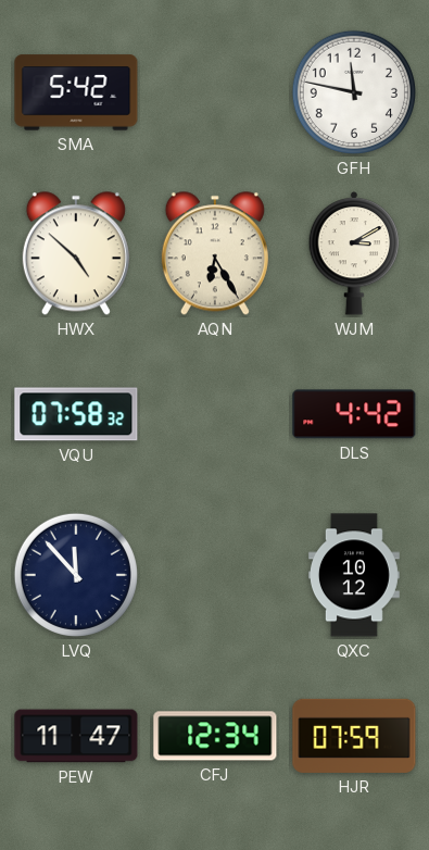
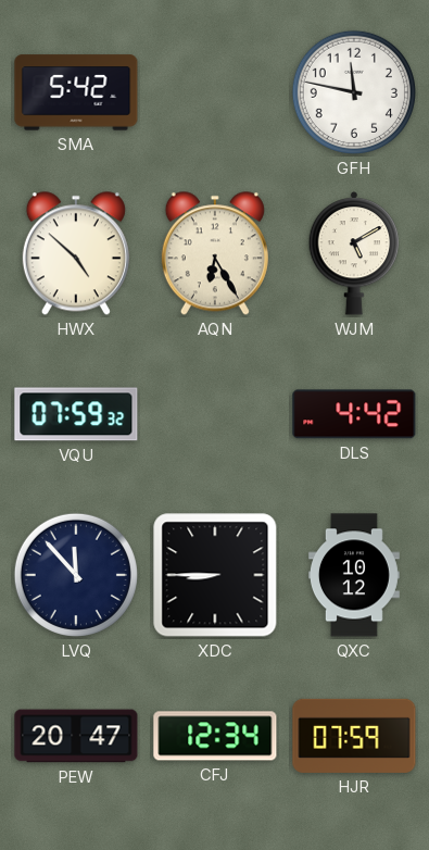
WJM: 3:10 -> 5:10 (354, 254)
VQU: 07:58 -> 07:59 (76, 414)
XDC: none -> 8:45 (215, 575)
PEW: 11:47 -> 20:47 (76, 736)
